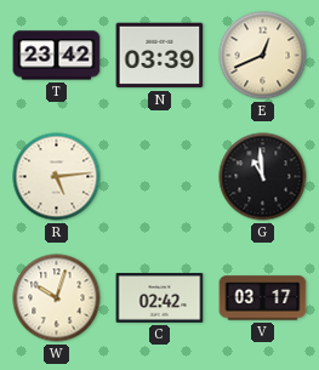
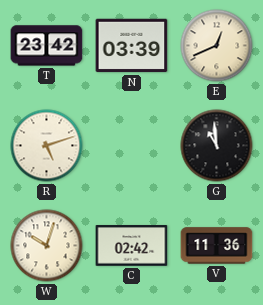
R: 5:14 -> 5:12 (47, 146)
V: 03:17 -> 11:36 (217, 246)
